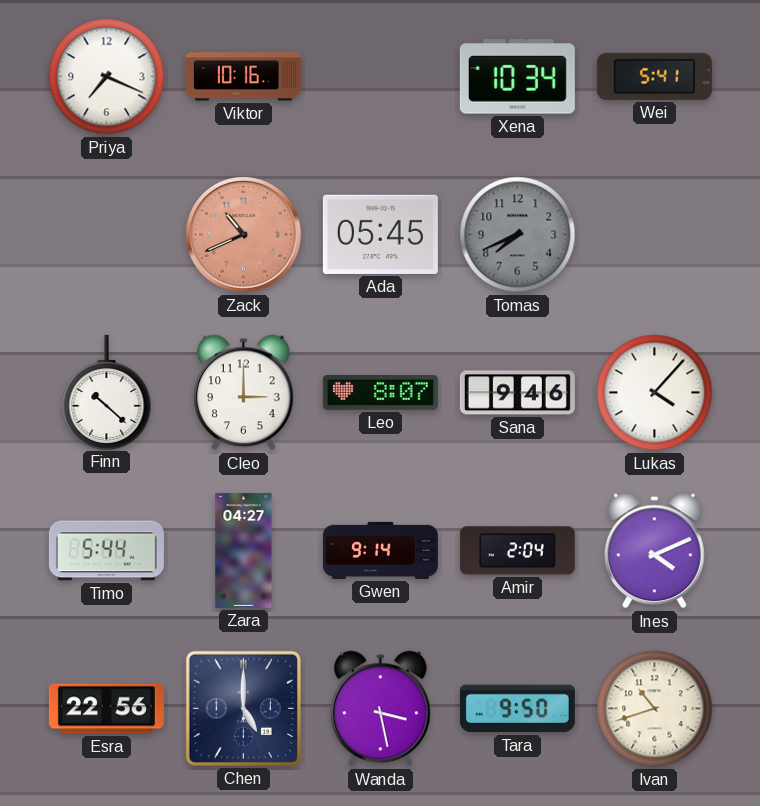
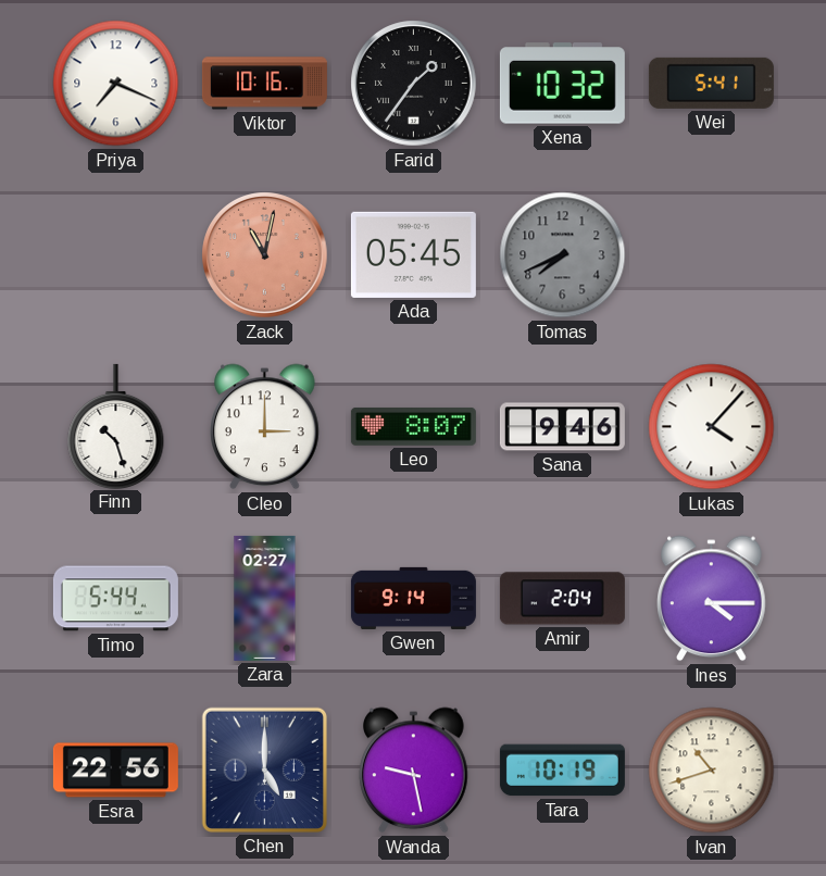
Farid: none -> 1:36 (414, 84)
Xena: 10:34 -> 10:32 (562, 84)
Zack: 10:41 -> 11:02 (265, 255)
Finn: 10:22 -> 10:27 (116, 426)
Zara: 04:27 -> 02:27 (265, 598)
Ines: 4:11 -> 4:15 (712, 599)
Wanda: 3:28 -> 9:28 (414, 771)
Tara: 9:50 -> 10:19 (562, 771)
